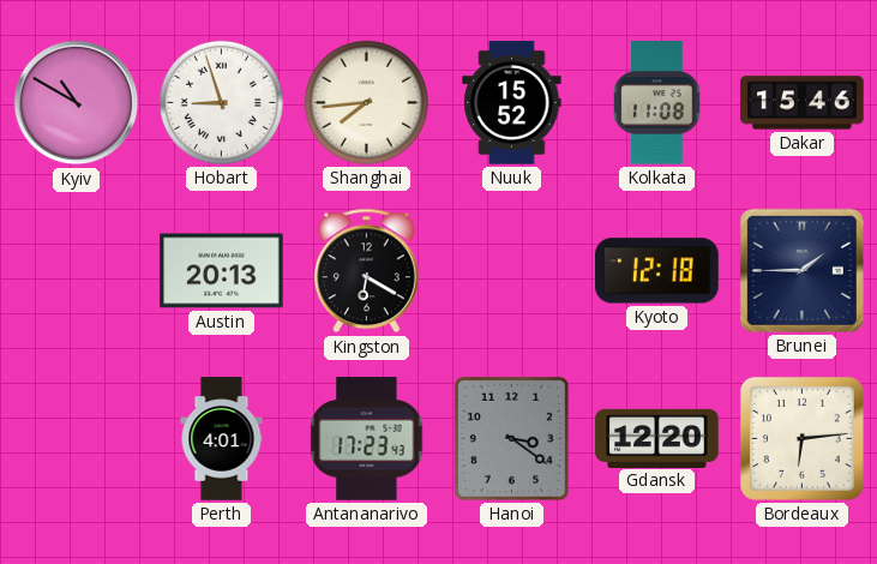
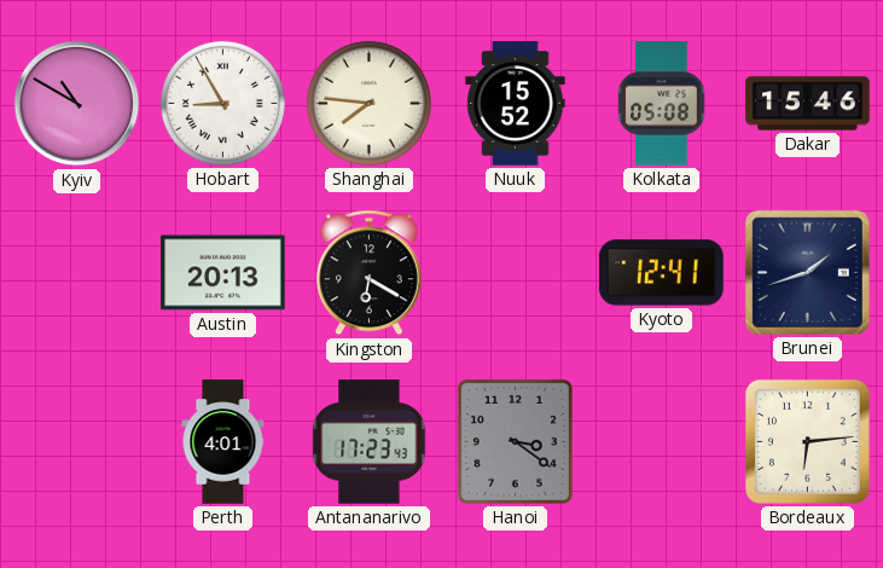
Hobart: 8:57 -> 8:55 (222, 103)
Shanghai: 7:44 -> 7:46 (368, 103)
Kolkata: 11:08 -> 05:08 (662, 104)
Kyoto: 12:18 -> 12:41 (662, 273)
Brunei: 1:45 -> 1:42 (807, 272)
Gdansk: 12:20 -> none (657, 438)
